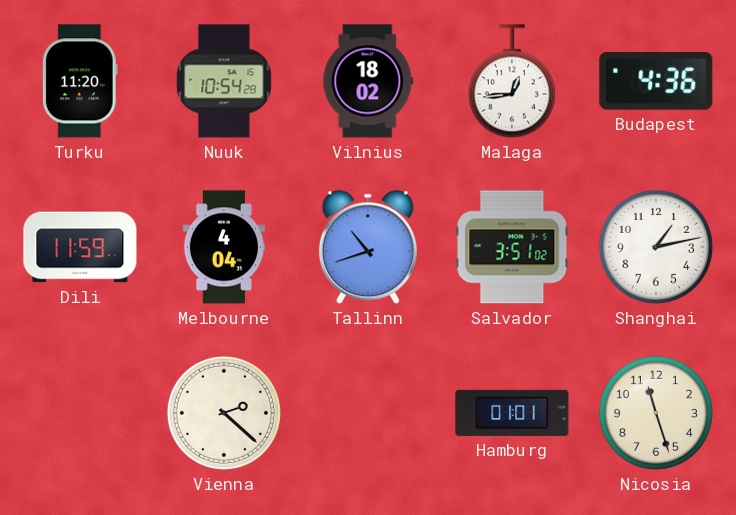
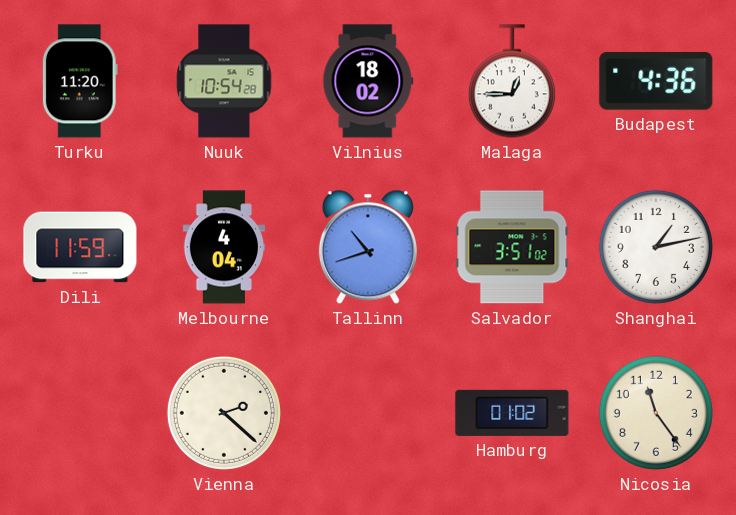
Malaga: 12:44 -> 12:45 (512, 81)
Hamburg: 01:01 -> 01:02 (512, 413)
Nicosia: 11:27 -> 11:24 (656, 413)
